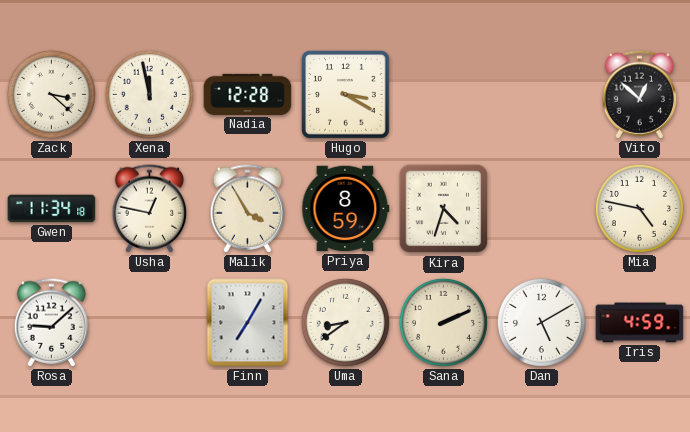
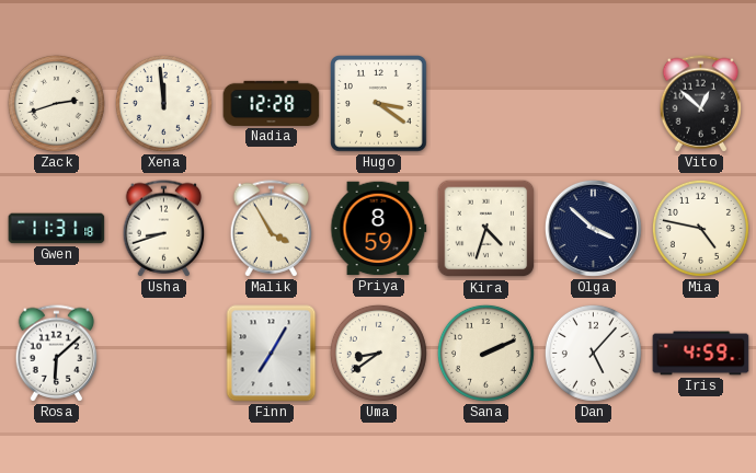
Zack: 3:22 -> 2:42 (56, 103)
Xena: 11:58 -> 11:59 (163, 103)
Hugo: 3:20 -> 3:21 (379, 104)
Gwen: 11:34 -> 11:31 (57, 229)
Usha: 12:47 -> 8:42 (164, 229)
Olga: none -> 3:52 (593, 228)
Rosa: 9:08 -> 6:08 (57, 354)
Dan: 5:10 -> 5:07 (593, 353)
